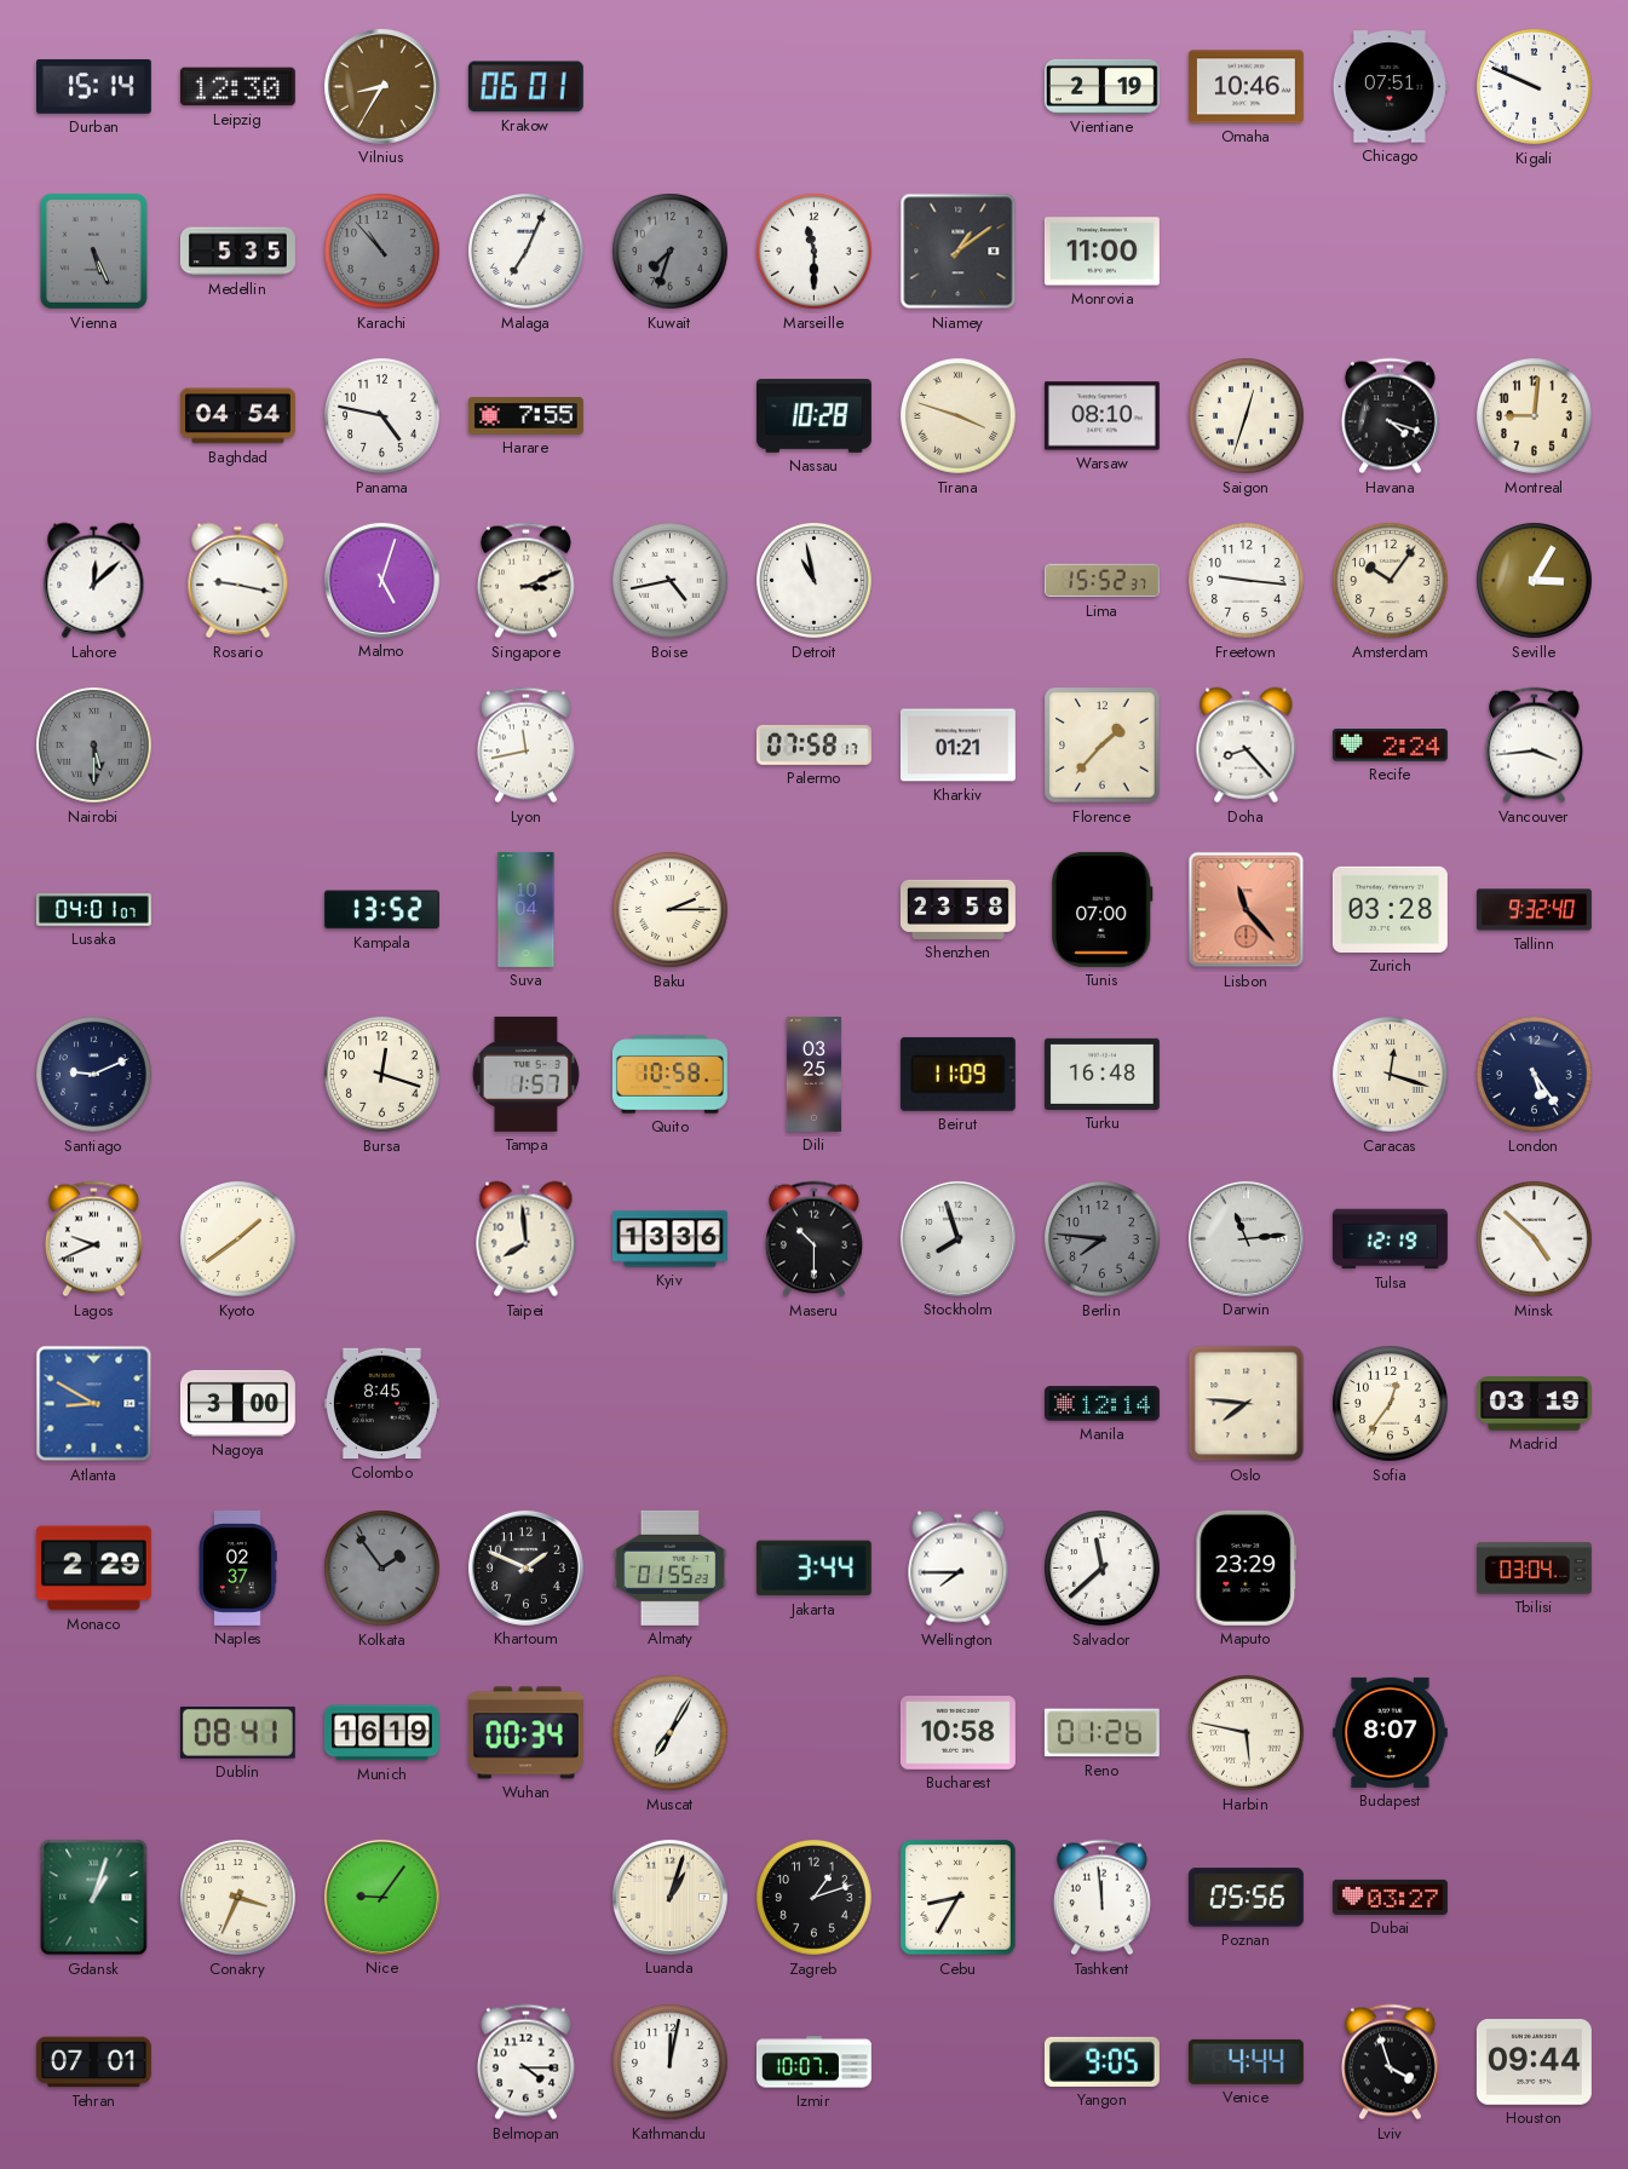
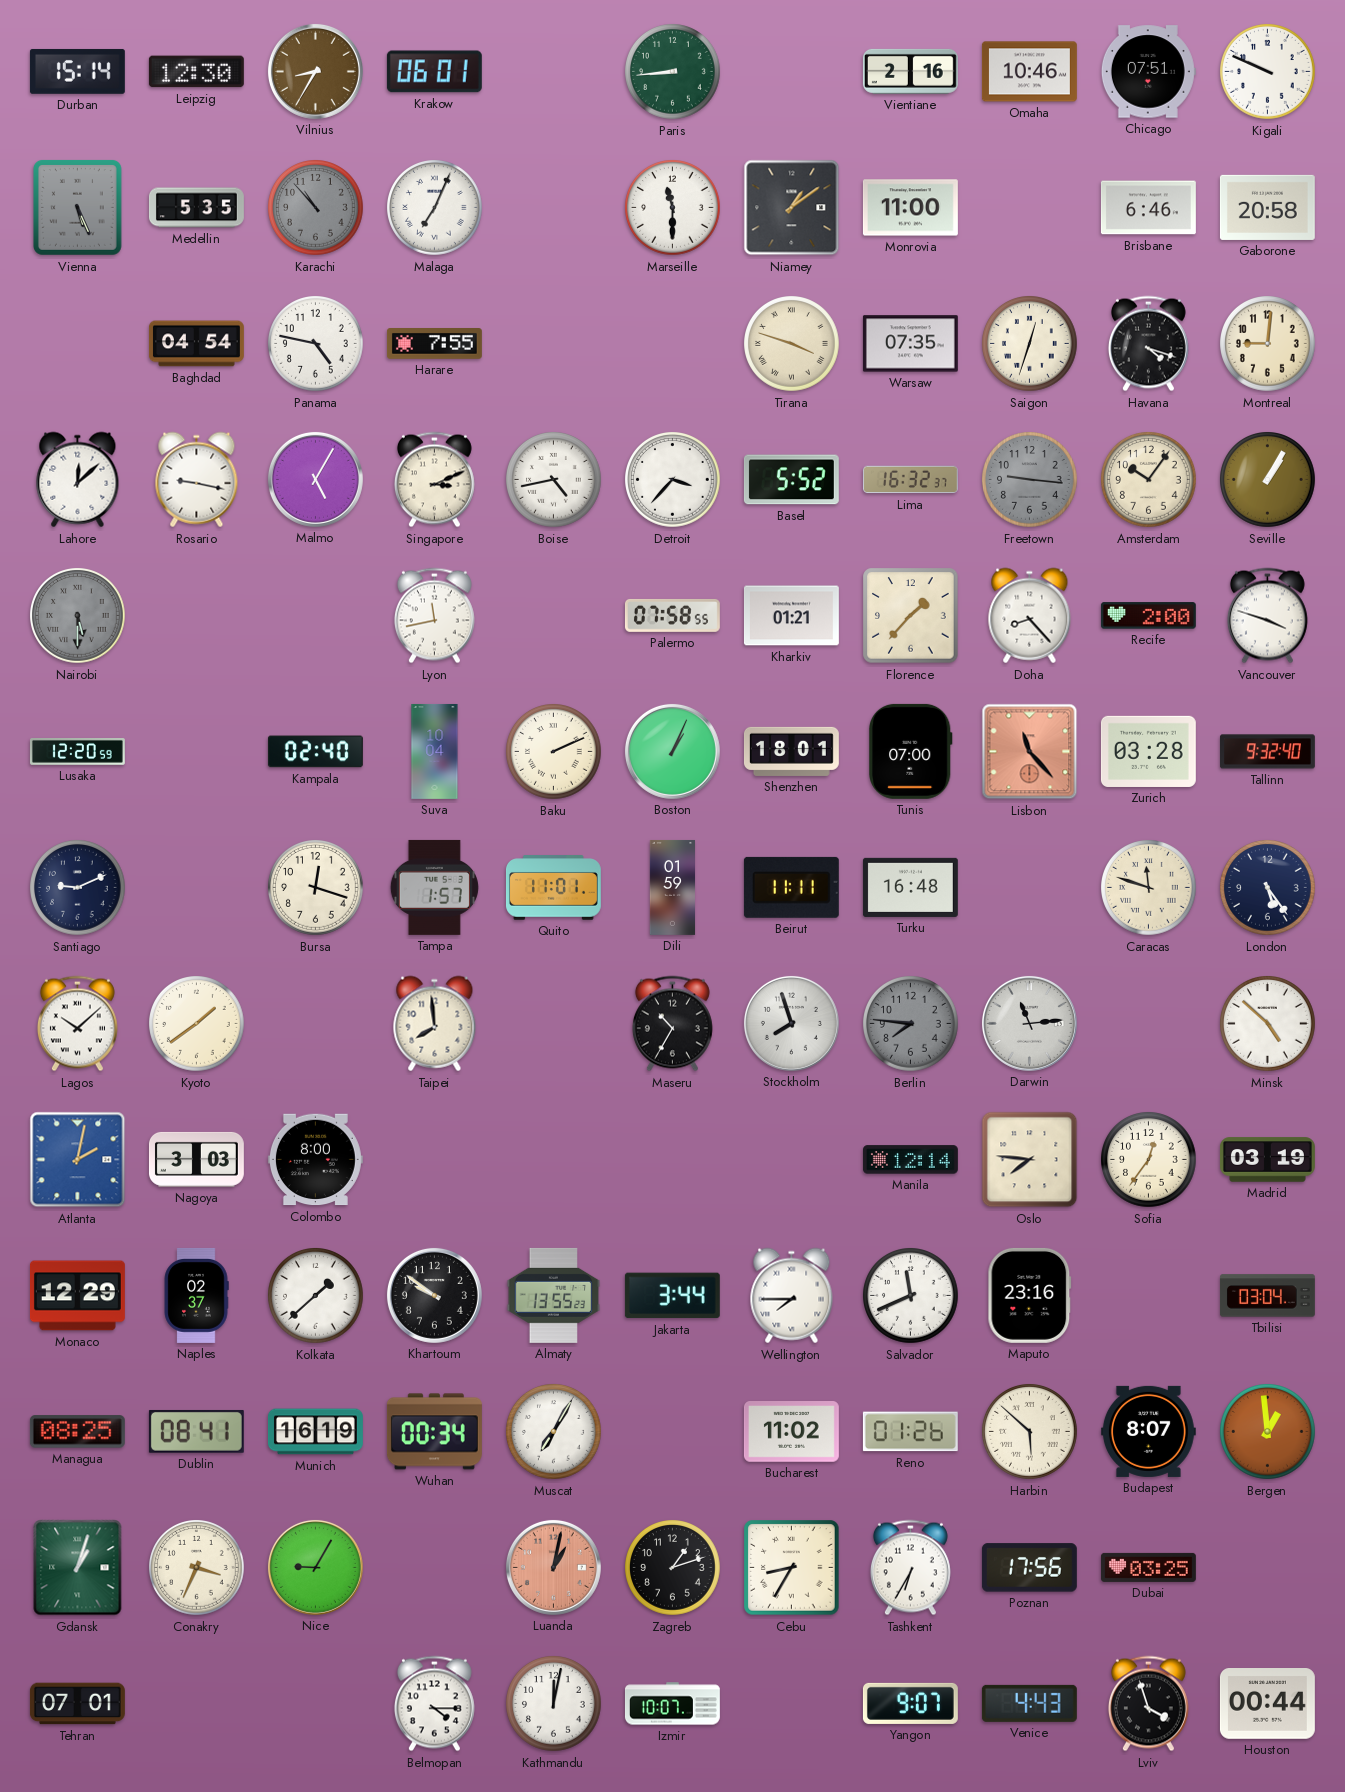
Paris: none -> 8:44 (673, 72)
Vientiane: 2:19 -> 2:16 (910, 71)
Kuwait: 7:33 -> none (671, 252)
Brisbane: none -> 6:46 (1148, 208)
Gaborone: none -> 20:58 (1267, 207)
Nassau: 10:28 -> none (813, 416)
Warsaw: 08:10 -> 07:35 (910, 344)
Malmo: 5:03 -> 5:05 (315, 479)
Detroit: 10:58 -> 3:37 (673, 480)
Basel: none -> 5:52 (791, 480)
Lima: 15:52 -> 16:32 (910, 480)
Freetown dial: white -> grey (1030, 480)
Seville: 3:05 -> 1:05 (1268, 480)
Palermo: 07:58:17 -> 07:58:55 (672, 615)
Recife: 2:24 -> 2:00 (1148, 616)
Vancouver: 3:44 -> 3:48 (1267, 616)
Lusaka: 04:01 -> 12:20 (77, 752)
Kampala: 13:52 -> 02:40 (315, 752)
Baku: 2:15 -> 2:11 (554, 752)
Boston: none -> 1:04 (672, 751)
Shenzhen: 23:58 -> 18:01 (791, 751)
Quito: 10:58 -> 11:01 (553, 888)
Dili: 03:25 -> 01:59 (673, 888)
Beirut: 11:09 -> 11:11 (791, 887)
Caracas: 12:18 -> 11:48 (1149, 888)
Lagos: 9:41 -> 10:08 (77, 1024)
Kyiv: 13:36 -> none (669, 1239)
Maseru: 10:30 -> 10:35 (672, 1024)
Tulsa: 12:19 -> none (1390, 1239)
Atlanta: 8:50 -> 2:02 (78, 1160)
Nagoya: 3:00 -> 3:03 (196, 1159)
Colombo: 8:45 -> 8:00 (315, 1160)
Monaco: 2:29 -> 12:29 (77, 1296)
Kolkata: 1:54 -> 1:38 (316, 1296)
Kolkata dial: grey -> white (316, 1296)
Khartoum: 1:49 -> 9:51 (434, 1295)
Almaty: 01:55 -> 13:55 (554, 1295)
Salvador: 11:38 -> 11:41 (911, 1296)
Maputo: 23:29 -> 23:16 (1030, 1295)
Managua: none -> 08:25 (77, 1432)
Bucharest: 10:58 -> 11:02 (791, 1432)
Harbin: 5:47 -> 5:52 (1030, 1432)
Bergen: none -> 12:59 (1268, 1432)
Nice: 9:06 -> 9:05 (315, 1567)
Luanda: 1:03 -> 1:02 (553, 1567)
Luanda dial: cream -> salmon (553, 1567)
Tashkent: 11:59 -> 6:35 (910, 1568)
Poznan: 05:56 -> 17:56 (1029, 1568)
Dubai: 03:27 -> 03:25 (1148, 1567)
Yangon: 9:05 -> 9:07 (910, 1703)
Venice: 4:44 -> 4:43 (1029, 1703)
Houston: 09:44 -> 00:44 (1267, 1704)
